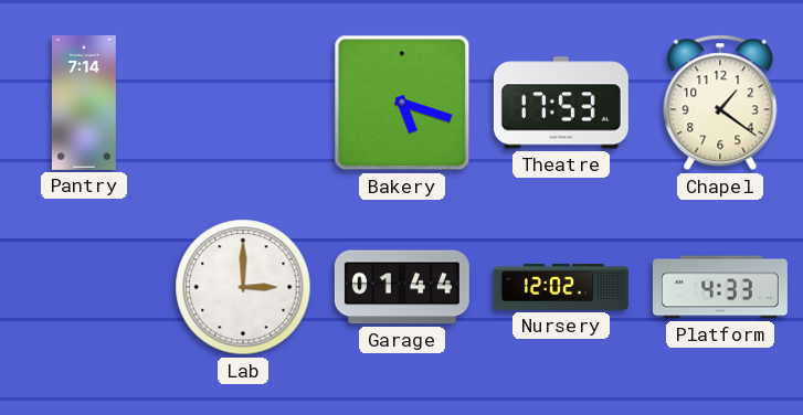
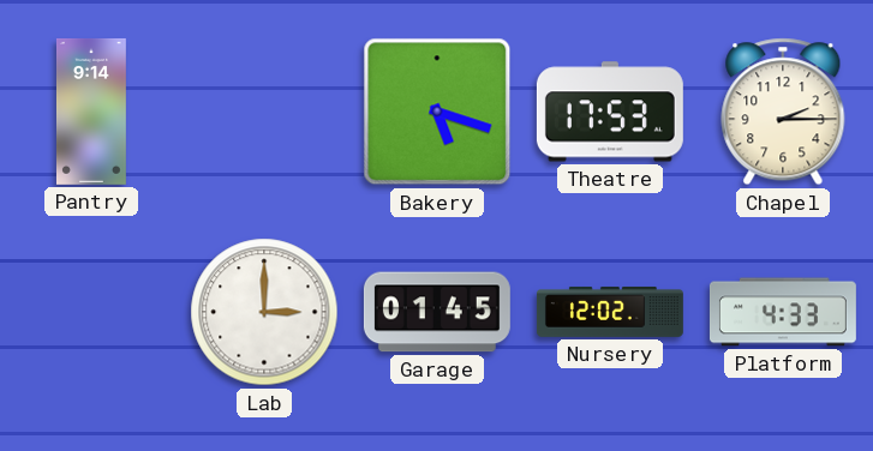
Pantry: 7:14 -> 9:14 (91, 112)
Chapel: 1:21 -> 2:15 (783, 112)
Garage: 01:44 -> 01:45 (437, 312)
